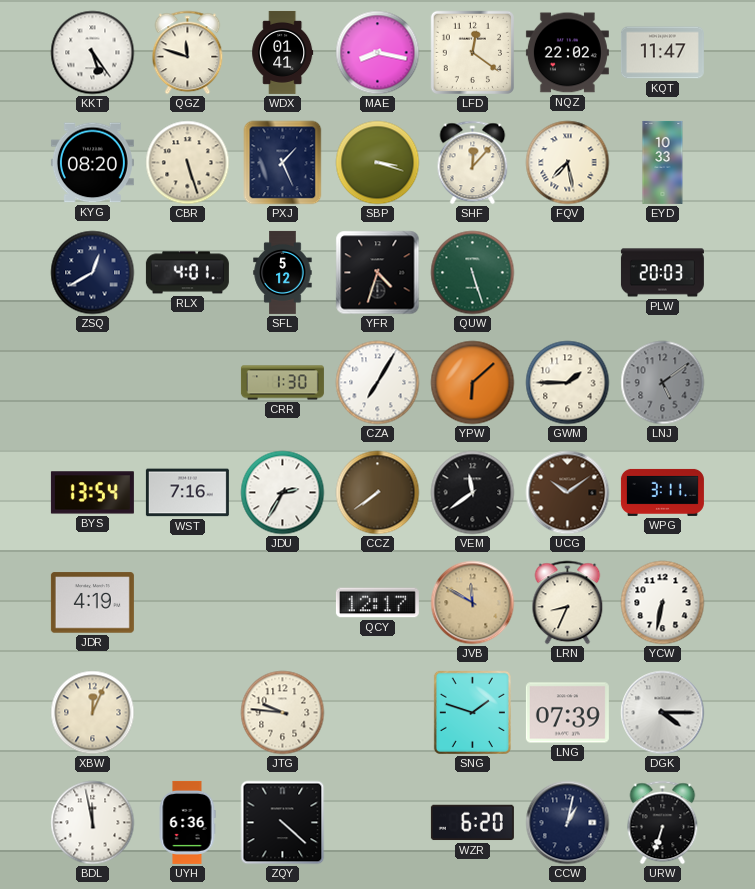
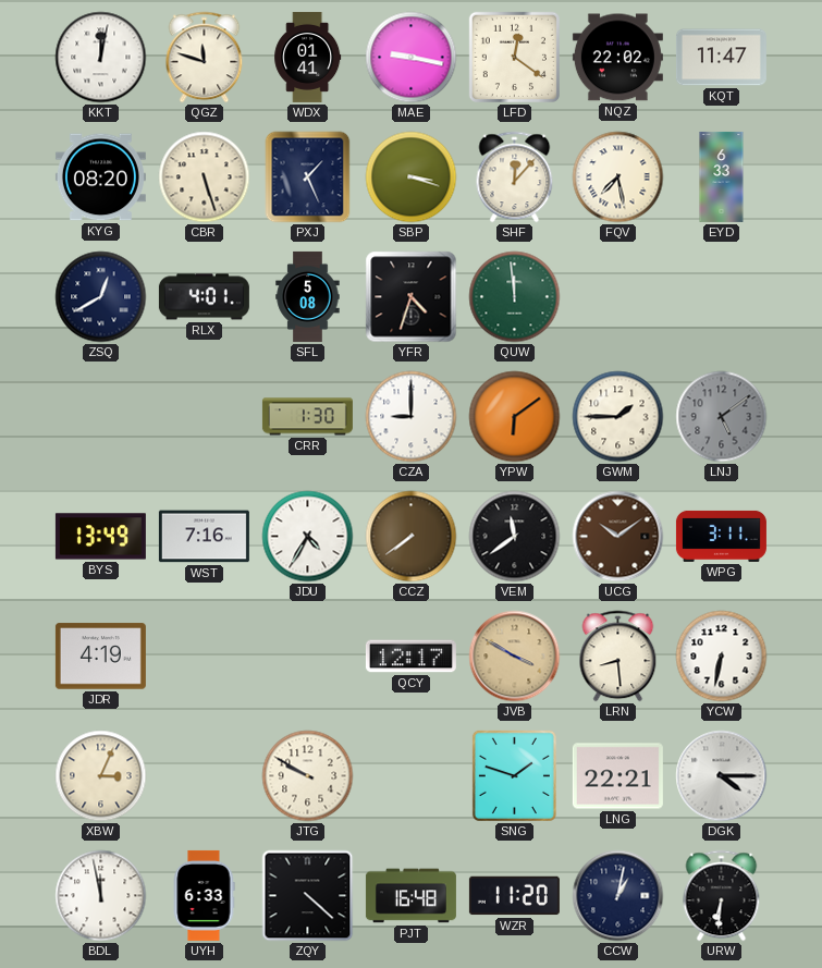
KKT: 5:24 -> 12:02 (101, 58)
MAE: 8:17 -> 9:17 (412, 58)
EYD: 10:33 -> 6:33 (722, 176)
SFL: 5:12 -> 5:08 (308, 296)
QUW: 5:27 -> 11:59 (515, 297)
PLW: 20:03 -> none (662, 273)
CZA: 7:05 -> 9:00 (412, 417)
YPW: 6:08 -> 6:09 (515, 417)
BYS: 13:54 -> 13:49 (100, 537)
JDU: 2:35 -> 4:35 (308, 537)
JVB: 11:50 -> 3:50 (515, 657)
LRN: 8:34 -> 8:29 (618, 657)
XBW: 12:04 -> 3:04 (101, 776)
JTG: 9:46 -> 9:50 (308, 776)
LNG: 07:39 -> 22:21 (617, 776)
UYH: 6:36 -> 6:33 (204, 895)
PJT: none -> 16:48 (410, 896)
WZR: 6:20 -> 11:20 (514, 896)
URW: 6:33 -> 6:31 (722, 896)
